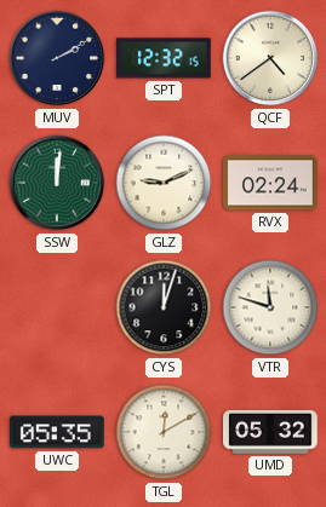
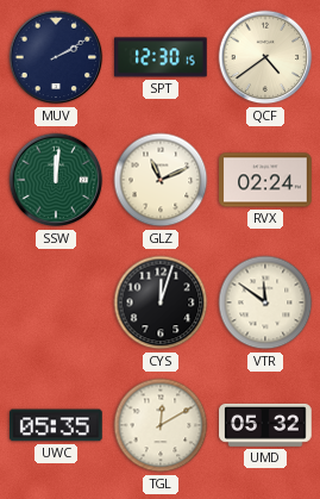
SPT: 12:32 -> 12:30 (162, 57)
GLZ: 9:11 -> 11:11 (161, 180)
VTR: 11:48 -> 11:51 (265, 302)
